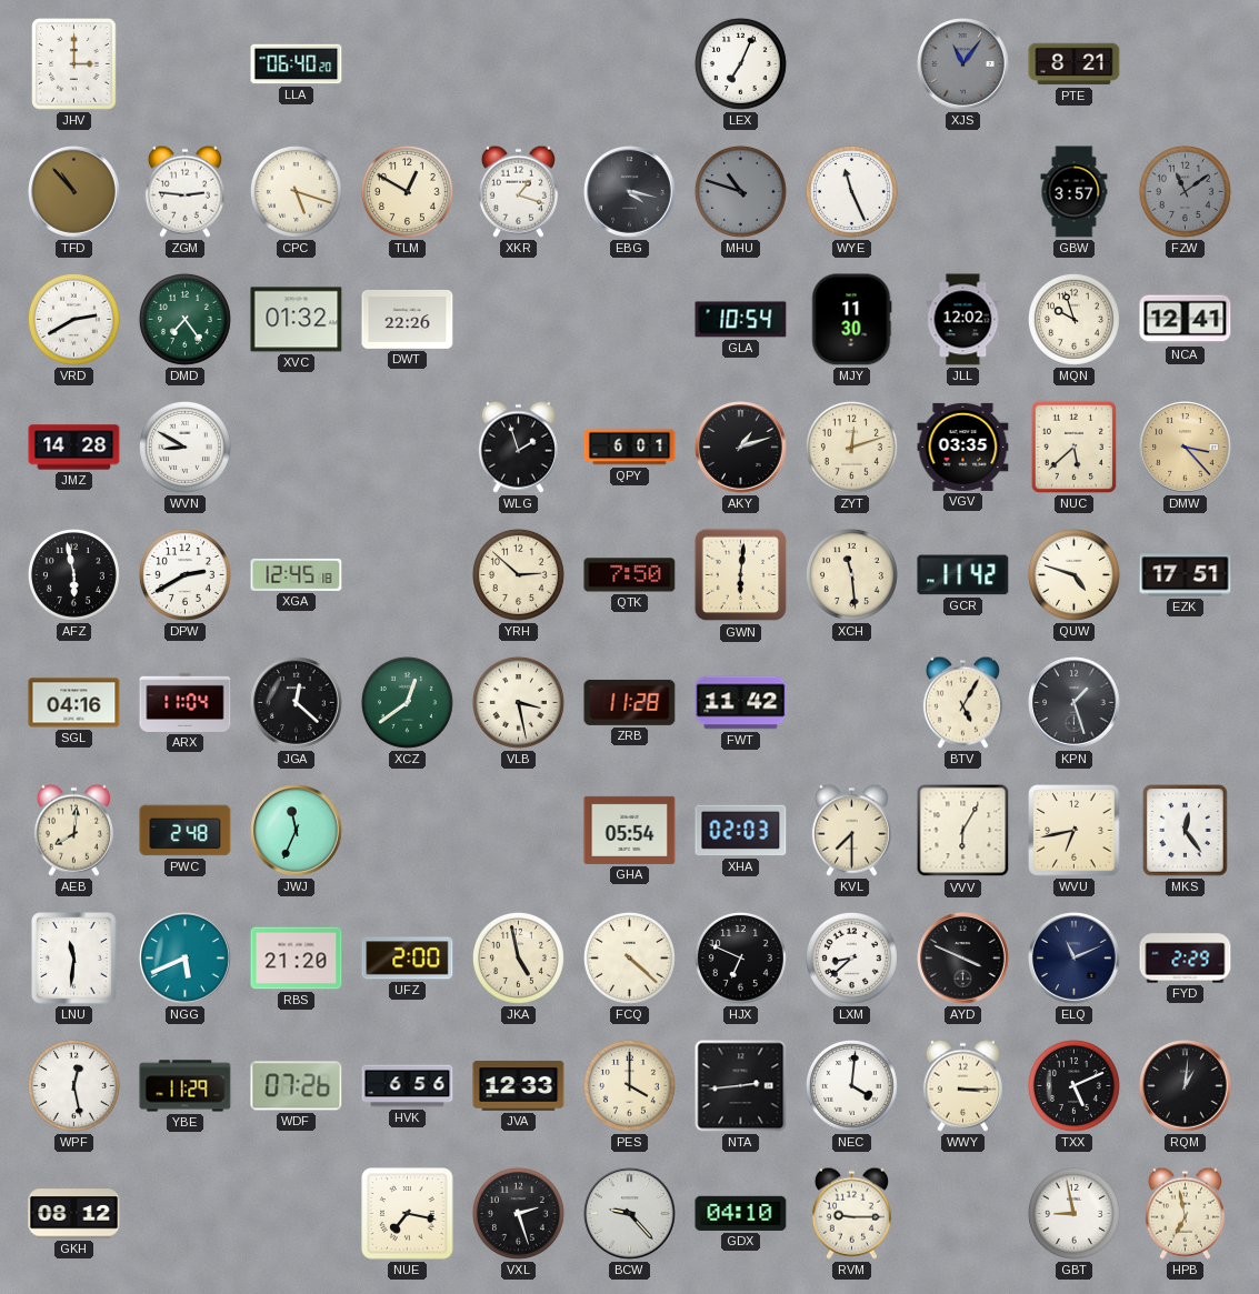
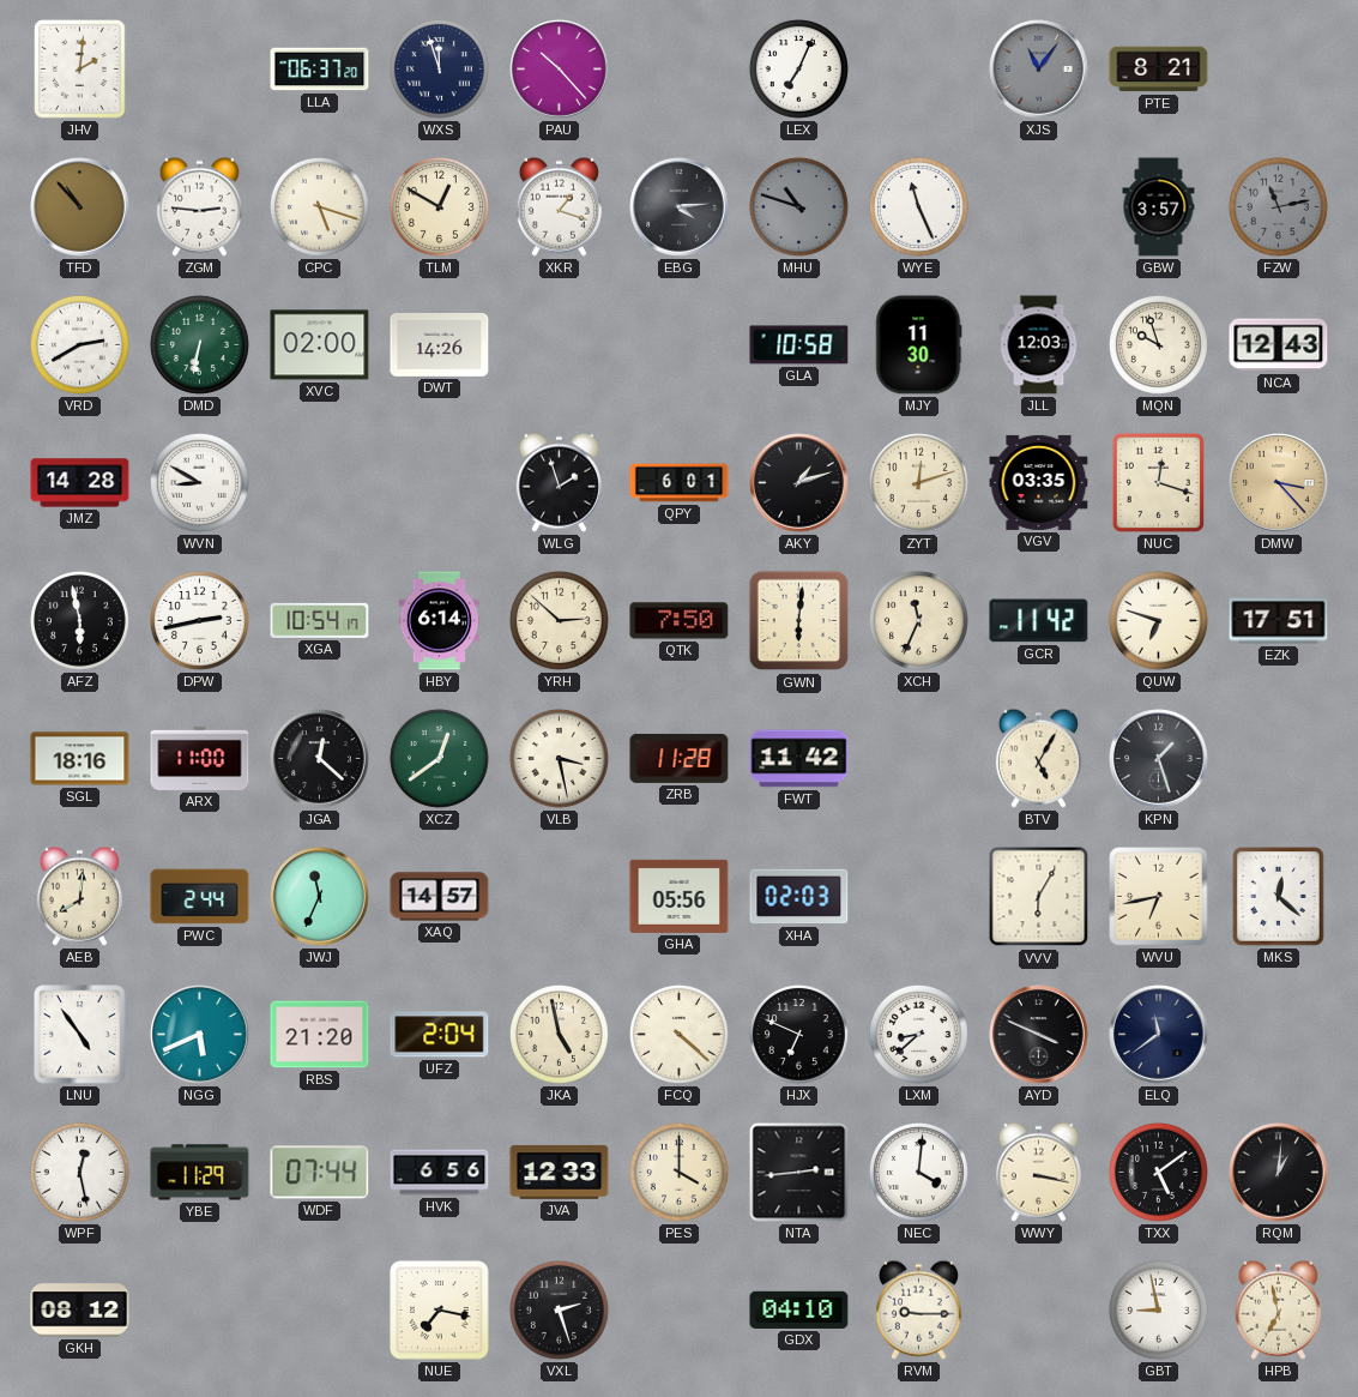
JHV: 3:00 -> 2:01 (80, 70)
LLA: 06:40 -> 06:37 (320, 70)
WXS: none -> 11:57 (439, 68)
PAU: none -> 10:23 (560, 70)
EBG: 4:17 -> 4:14 (680, 207)
FZW: 11:09 -> 11:13 (1278, 206)
DMD: 7:24 -> 6:32 (199, 344)
XVC: 01:32 -> 02:00 (320, 345)
DWT: 22:26 -> 14:26 (440, 345)
GLA: 10:54 -> 10:58 (799, 345)
JLL: 12:02 -> 12:03 (1039, 345)
NCA: 12:41 -> 12:43 (1279, 345)
NUC: 5:38 -> 12:18 (1158, 482)
DPW: 2:40 -> 2:43 (199, 620)
XGA: 12:45 -> 10:54 (320, 620)
HBY: none -> 6:14 (440, 621)
XCH: 11:29 -> 11:34 (918, 620)
QUW: 4:48 -> 6:48 (1158, 620)
SGL: 04:16 -> 18:16 (80, 759)
ARX: 11:04 -> 11:00 (200, 758)
PWC: 2:48 -> 2:44 (200, 897)
XAQ: none -> 14:57 (440, 897)
GHA: 05:54 -> 05:56 (680, 896)
KVL: 7:30 -> none (851, 830)
MKS: 12:24 -> 12:22 (1279, 897)
LNU: 11:31 -> 4:54 (80, 1035)
UFZ: 2:00 -> 2:04 (440, 1035)
ELQ: 11:11 -> 11:39 (1159, 1035)
FYD: 2:29 -> none (1186, 959)
WDF: 07:26 -> 07:44 (320, 1173)
WWY: 3:15 -> 3:17 (1038, 1172)
TXX: 5:11 -> 5:09 (1158, 1172)
BCW: 9:23 -> none (630, 1214)
